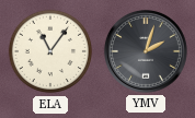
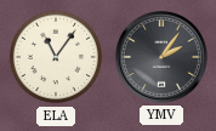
YMV: 2:03 -> 2:06 (161, 57)
